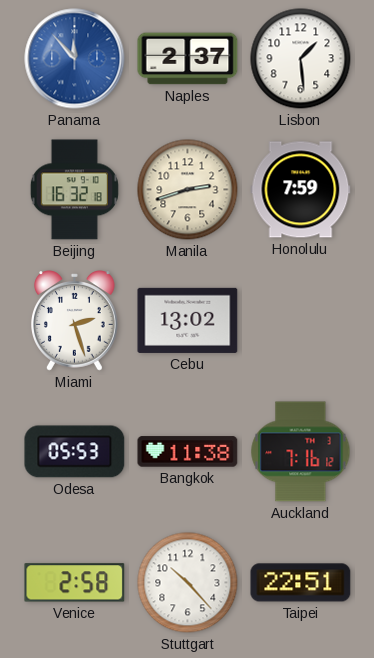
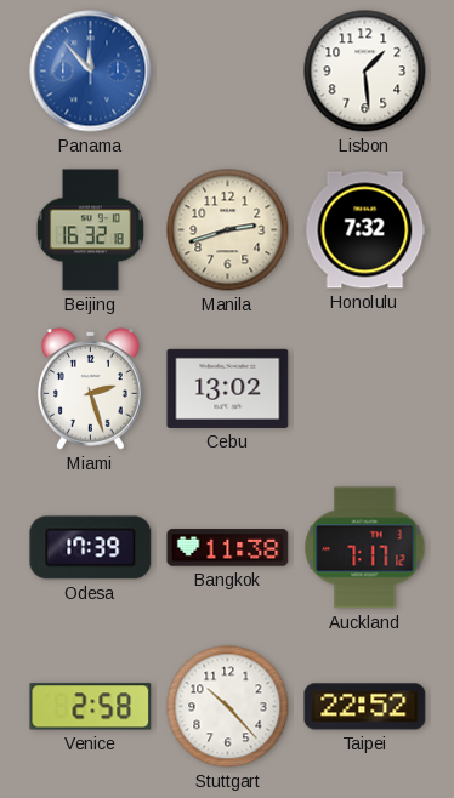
Naples: 2:37 -> none (188, 59)
Honolulu: 7:59 -> 7:32 (365, 230)
Odesa: 05:53 -> 17:39 (91, 548)
Auckland: 7:16 -> 7:17 (365, 548)
Taipei: 22:51 -> 22:52 (365, 707)
